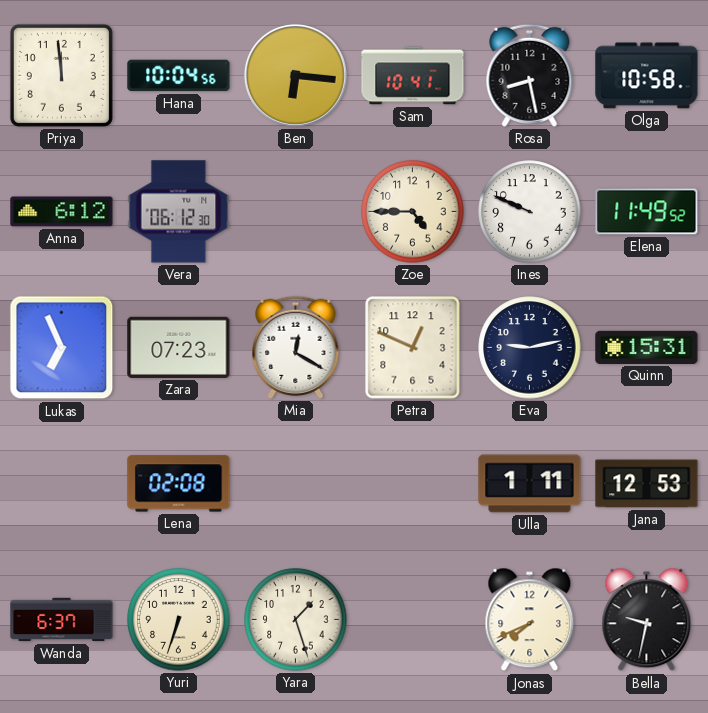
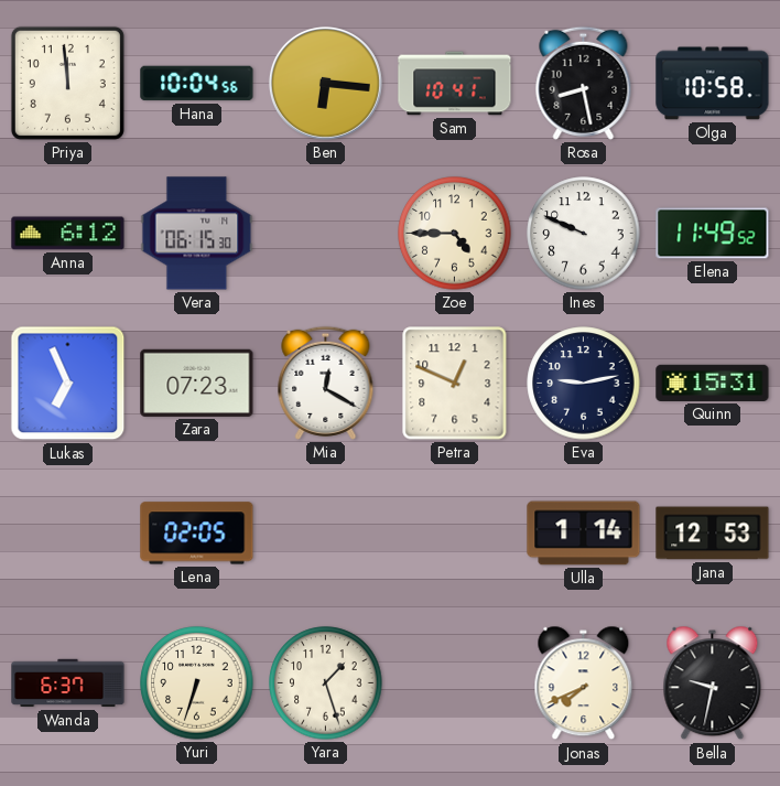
Vera: 06:12 -> 06:15 (197, 234)
Lena: 02:08 -> 02:05 (197, 534)
Ulla: 1:11 -> 1:14 (584, 534)
